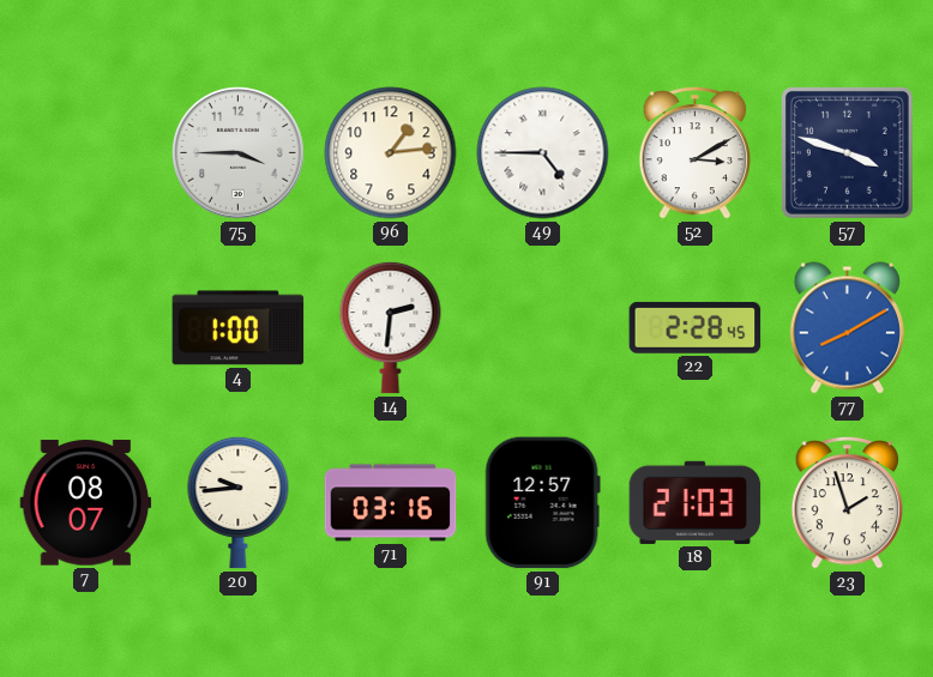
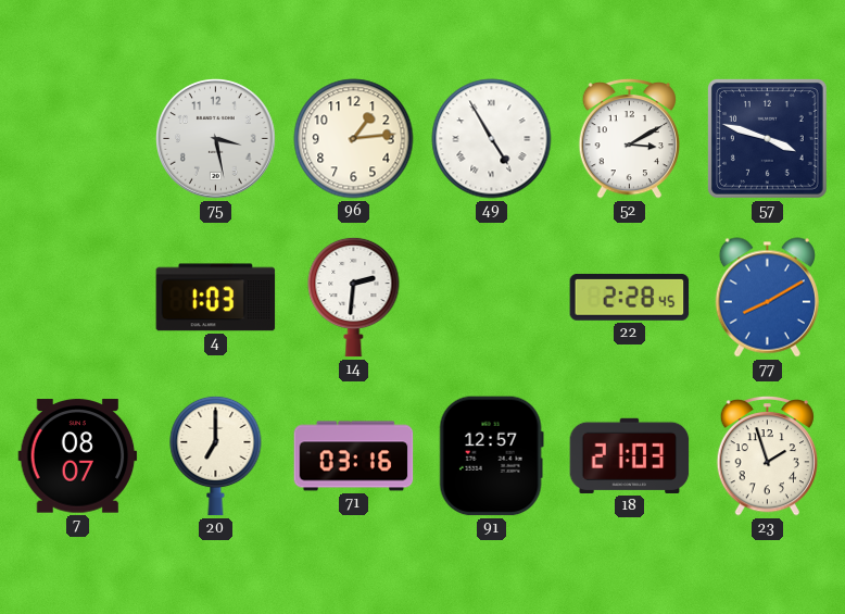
75: 3:45 -> 3:28 (216, 139)
49: 4:45 -> 4:55 (492, 139)
4: 1:00 -> 1:03 (216, 298)
20: 9:44 -> 7:00 (216, 455)
